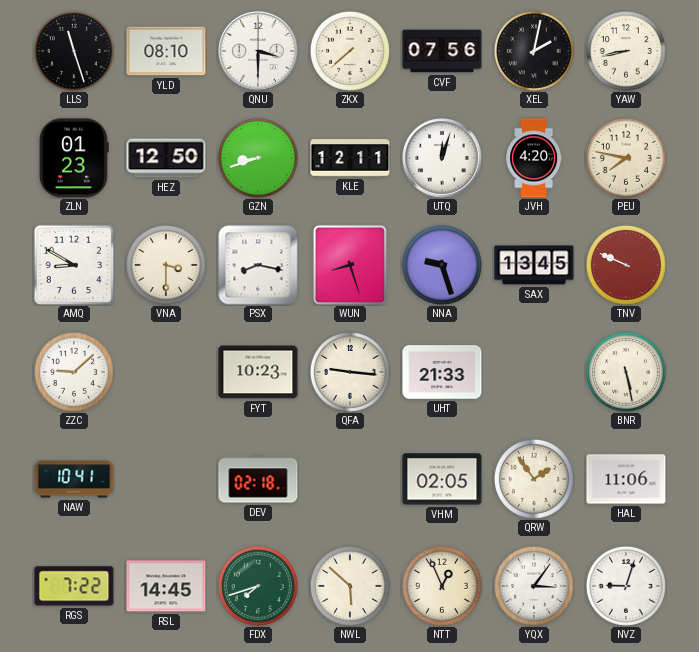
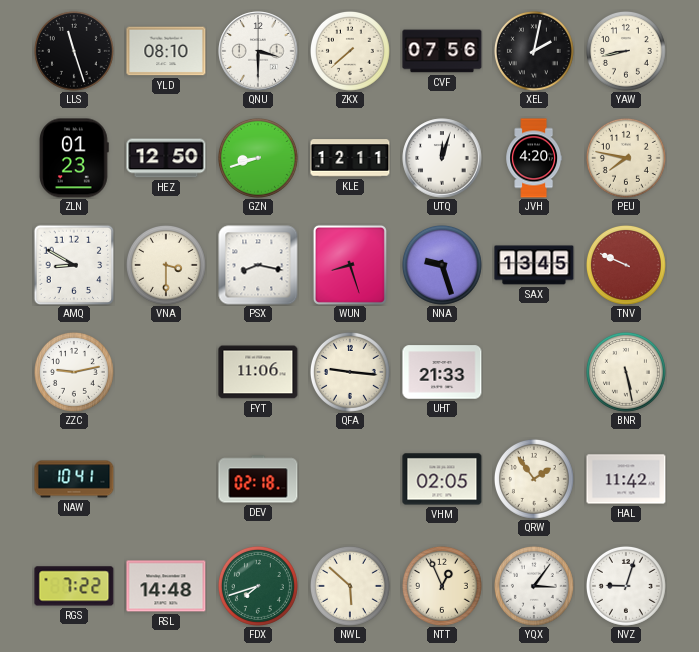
ZZC: 9:08 -> 9:13 (74, 372)
FYT: 10:23 -> 11:06 (258, 372)
HAL: 11:06 -> 11:42 (626, 479)
RSL: 14:45 -> 14:48 (166, 586)
